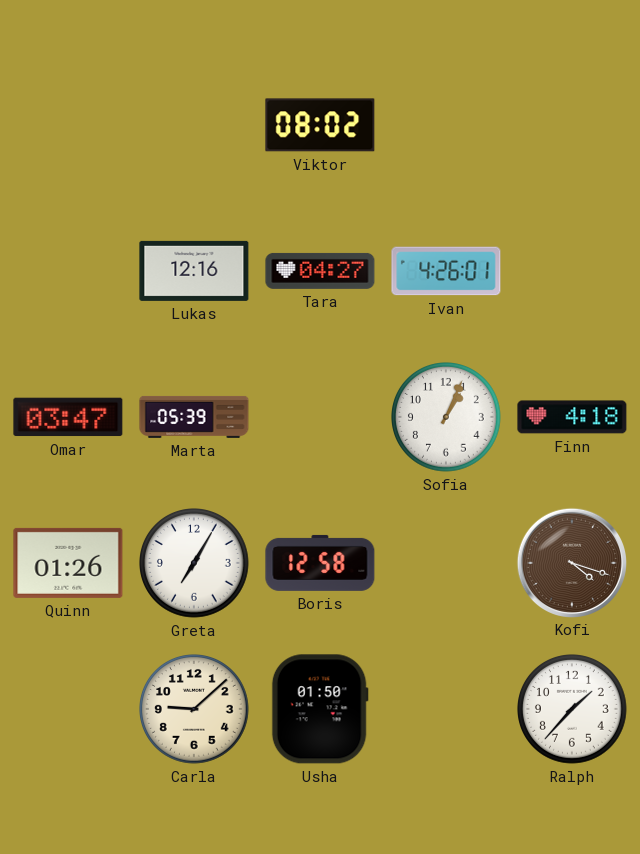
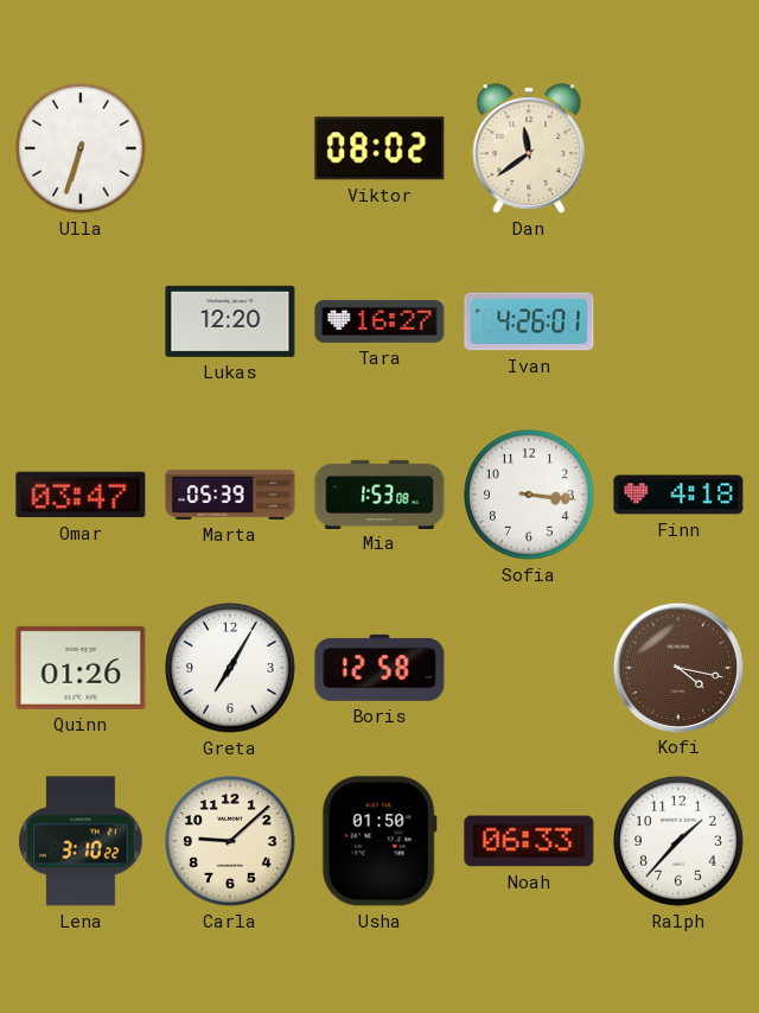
Ulla: none -> 6:33 (82, 149)
Dan: none -> 11:39 (529, 148)
Lukas: 12:16 -> 12:20 (230, 321)
Tara: 04:27 -> 16:27 (379, 321)
Mia: none -> 1:53 (379, 493)
Sofia: 1:04 -> 3:16 (530, 496)
Kofi: 4:18 -> 4:17 (677, 667)
Lena: none -> 3:10 (81, 841)
Noah: none -> 06:33 (529, 841)
